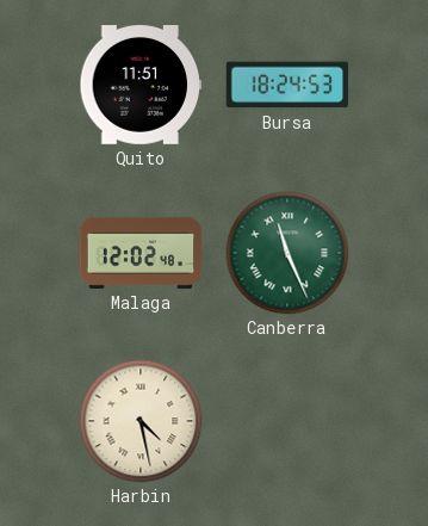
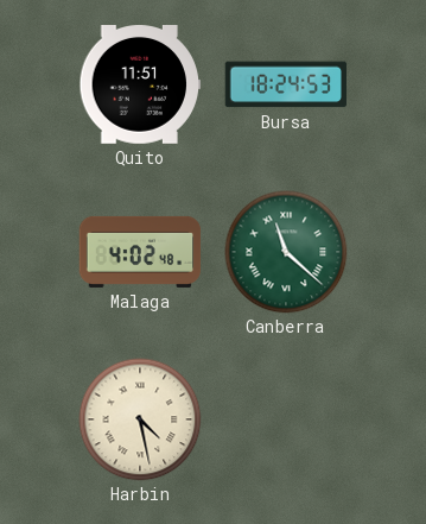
Malaga: 12:02 -> 4:02 (140, 252)
Canberra: 11:26 -> 11:22 (286, 252)
